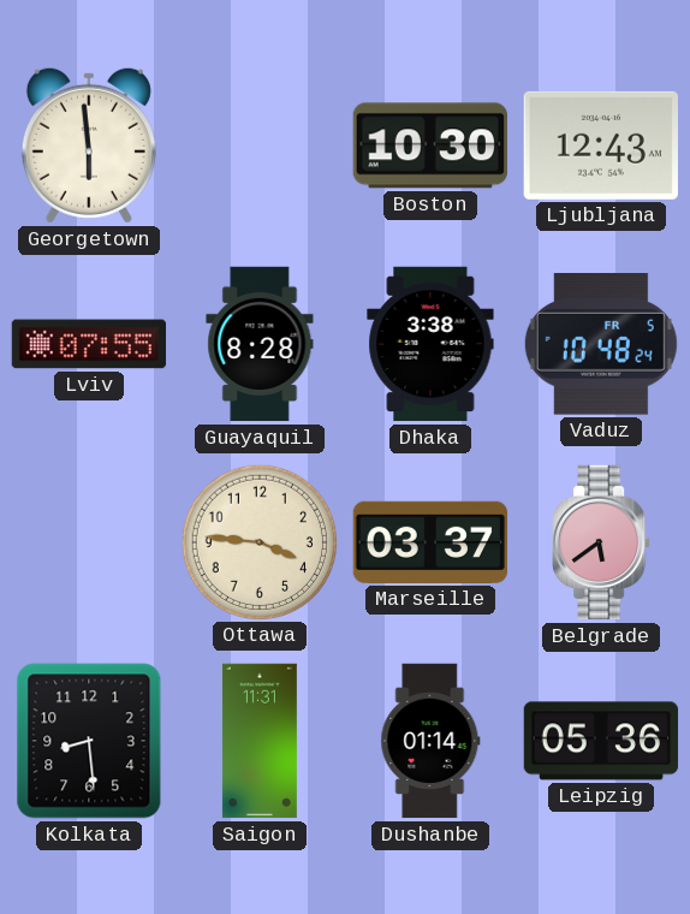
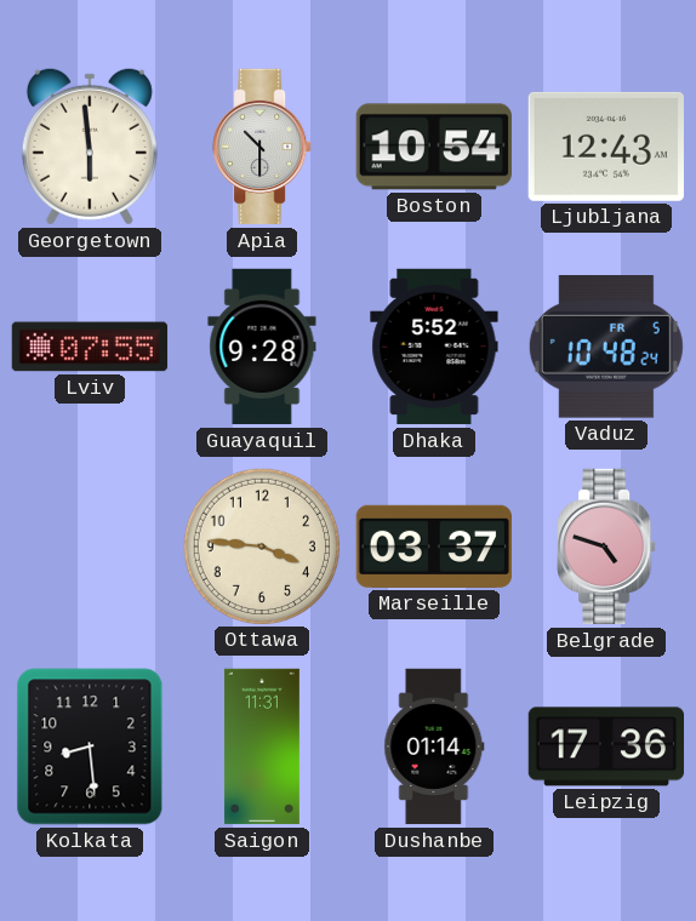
Apia: none -> 10:30 (262, 147)
Boston: 10:30 -> 10:54 (434, 147)
Guayaquil: 8:28 -> 9:28 (262, 347)
Dhaka: 3:38 -> 5:52 (434, 347)
Belgrade: 5:39 -> 4:48 (606, 547)
Leipzig: 05:36 -> 17:36 (606, 746)
